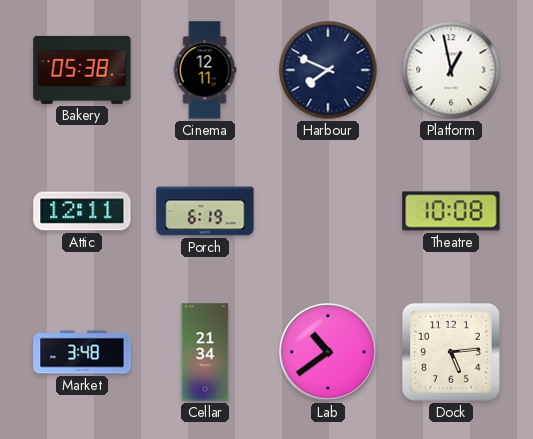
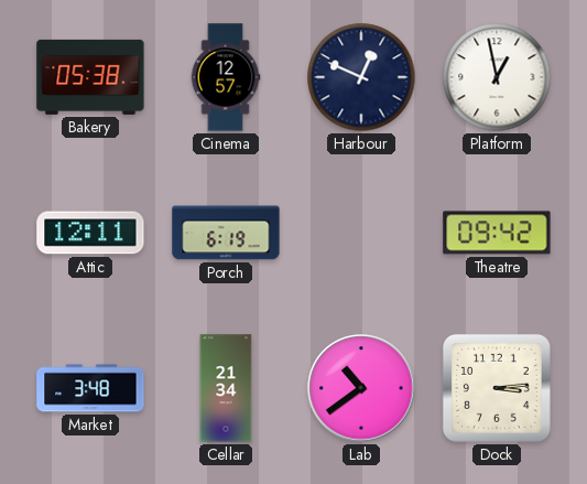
Cinema: 12:11 -> 12:57 (226, 77)
Harbour: 7:49 -> 12:49 (361, 77)
Theatre: 10:08 -> 09:42 (497, 233)
Dock: 5:14 -> 3:14 (497, 388)
